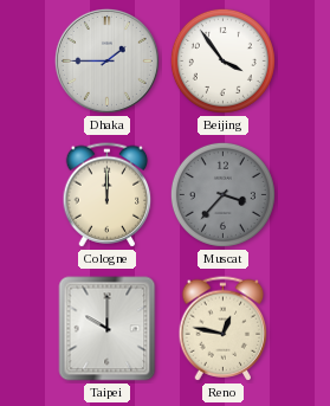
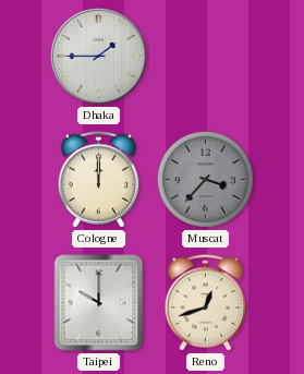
Beijing: 3:54 -> none (222, 60)
Reno: 12:47 -> 12:42 (206, 303)
